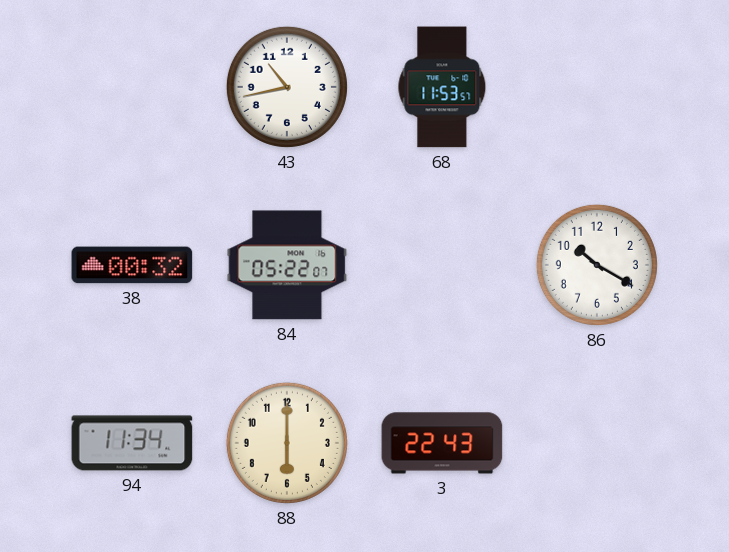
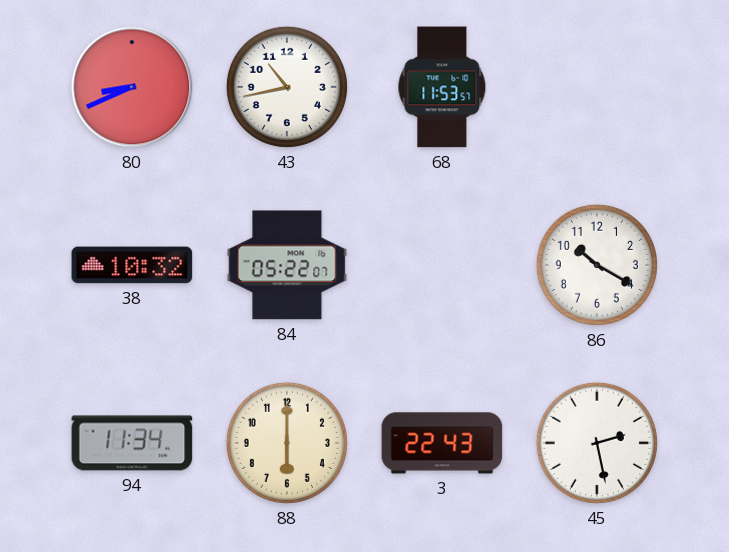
80: none -> 8:41 (132, 87)
38: 00:32 -> 10:32 (132, 265)
45: none -> 2:28 (597, 443)
